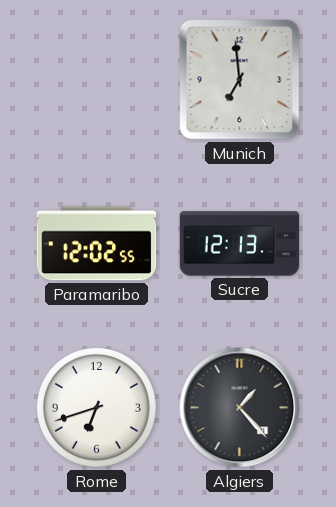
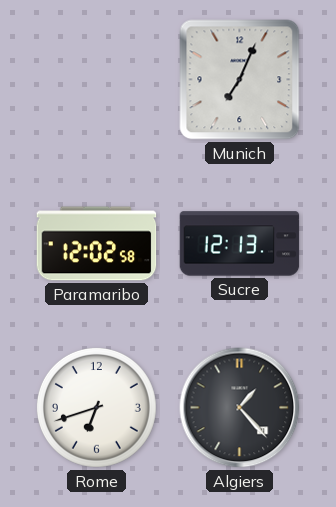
Munich: 6:59 -> 7:04 (240, 80)
Paramaribo: 12:02:55 -> 12:02:58 (97, 244)
